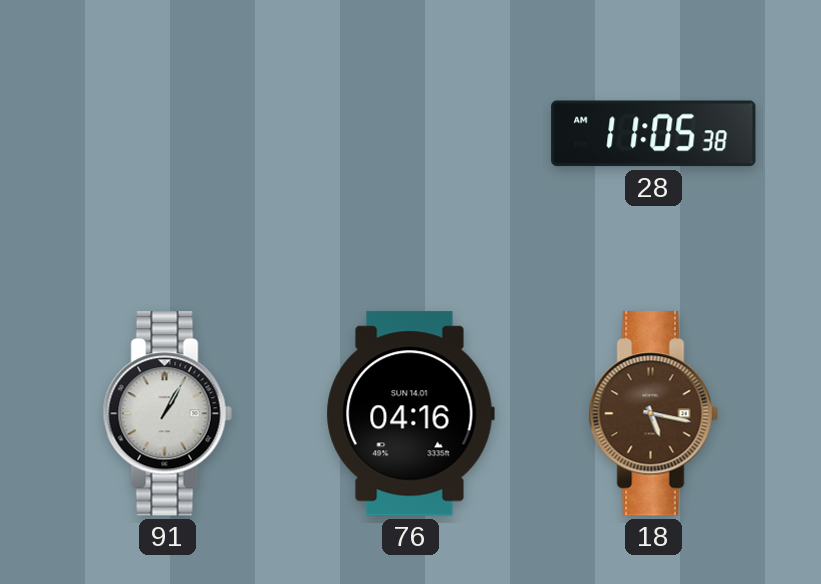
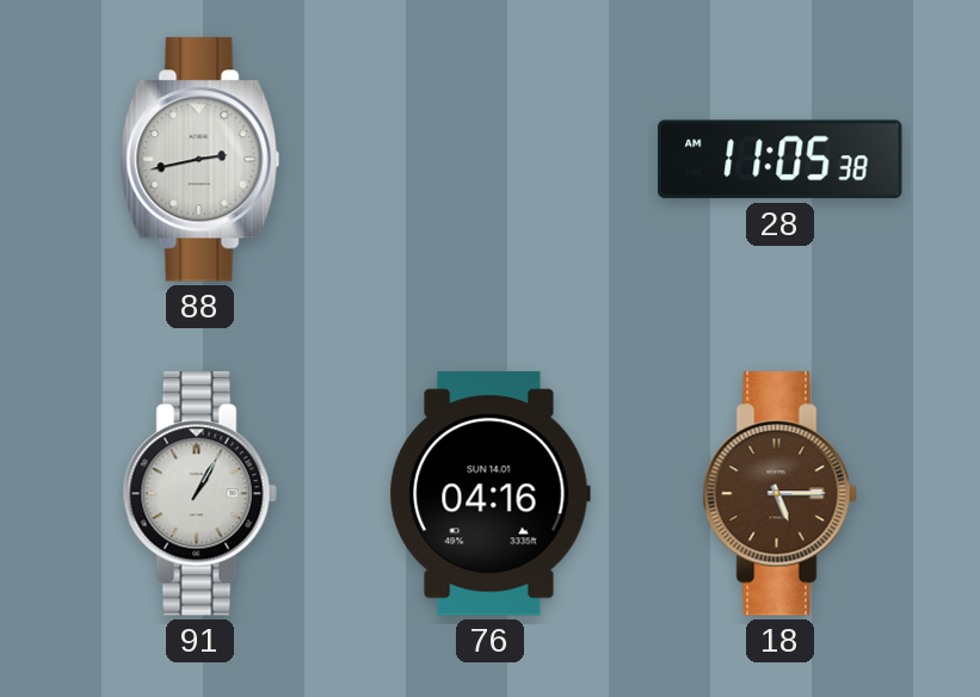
88: none -> 2:43 (199, 160)
18: 5:17 -> 5:15 (779, 494)
